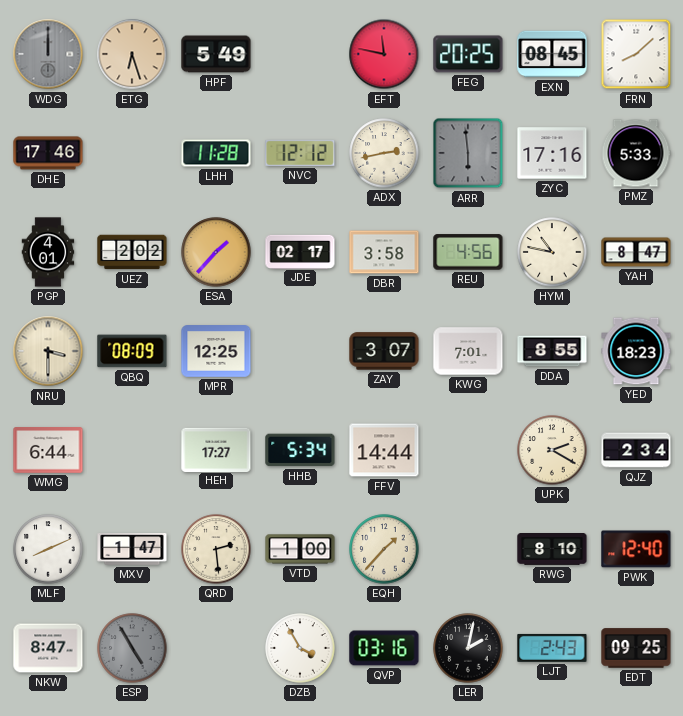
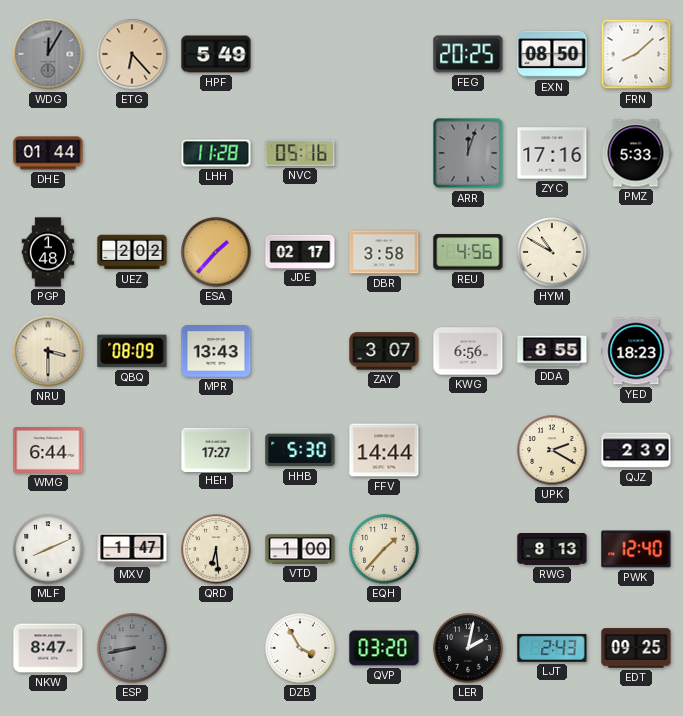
WDG: 12:00 -> 12:05 (48, 54)
ETG: 6:27 -> 6:23 (132, 54)
EFT: 11:47 -> none (384, 54)
EXN: 08:45 -> 08:50 (552, 54)
DHE: 17:46 -> 01:44 (48, 153)
NVC: 12:12 -> 05:16 (300, 153)
ADX: 2:43 -> none (384, 153)
ARR: 5:59 -> 12:03 (468, 153)
PGP: 4:01 -> 1:48 (48, 252)
HYM: 10:47 -> 10:50 (552, 252)
YAH: 8:47 -> none (636, 252)
MPR: 12:25 -> 13:43 (216, 351)
KWG: 7:01 -> 6:56 (468, 351)
HHB: 5:34 -> 5:30 (300, 450)
QJZ: 2:34 -> 2:39 (636, 450)
QRD: 2:29 -> 6:29 (216, 549)
RWG: 8:10 -> 8:13 (552, 549)
ESP: 4:55 -> 8:43 (132, 648)
QVP: 03:16 -> 03:20 (384, 648)
